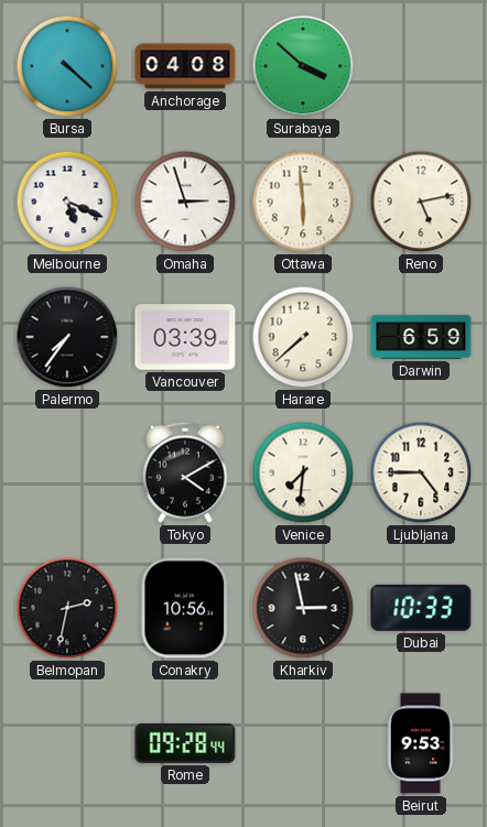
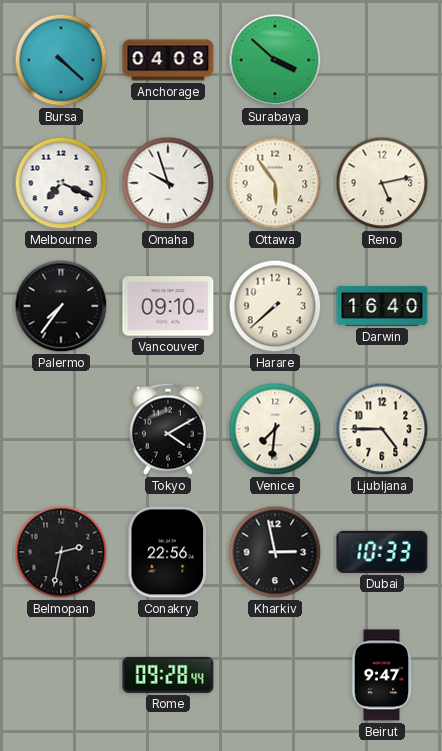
Melbourne: 5:19 -> 7:19 (61, 183)
Omaha: 2:57 -> 9:57 (168, 183)
Ottawa: 5:59 -> 5:54 (275, 183)
Vancouver: 03:39 -> 09:10 (168, 306)
Darwin: 6:59 -> 16:40 (382, 306)
Conakry: 10:56 -> 22:56 (168, 552)
Beirut: 9:53 -> 9:47 (382, 675)
